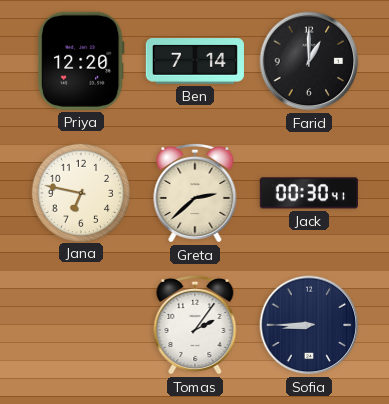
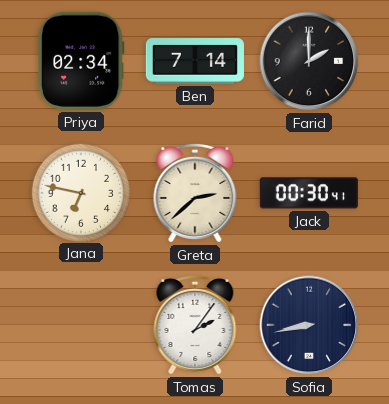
Priya: 12:20 -> 02:34 (82, 61)
Farid: 1:00 -> 2:00 (309, 61)
Sofia: 8:45 -> 8:43 (309, 325)
